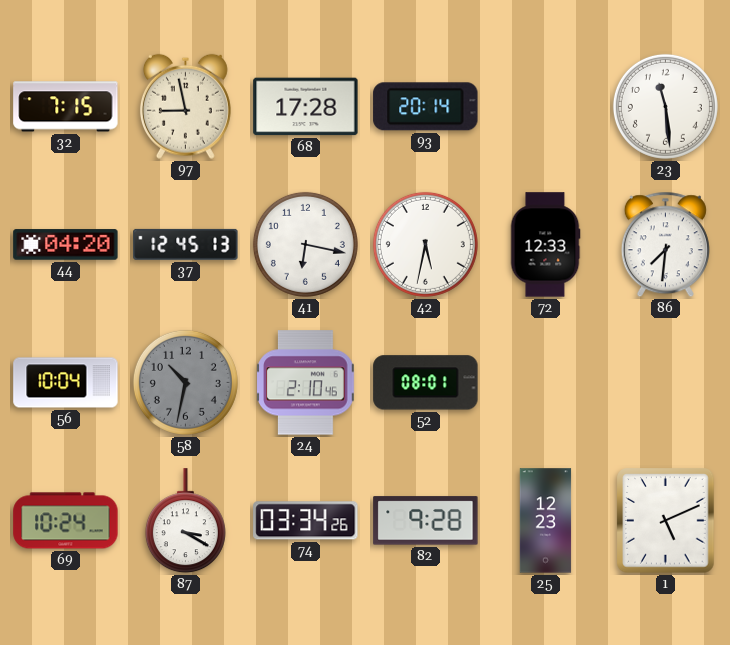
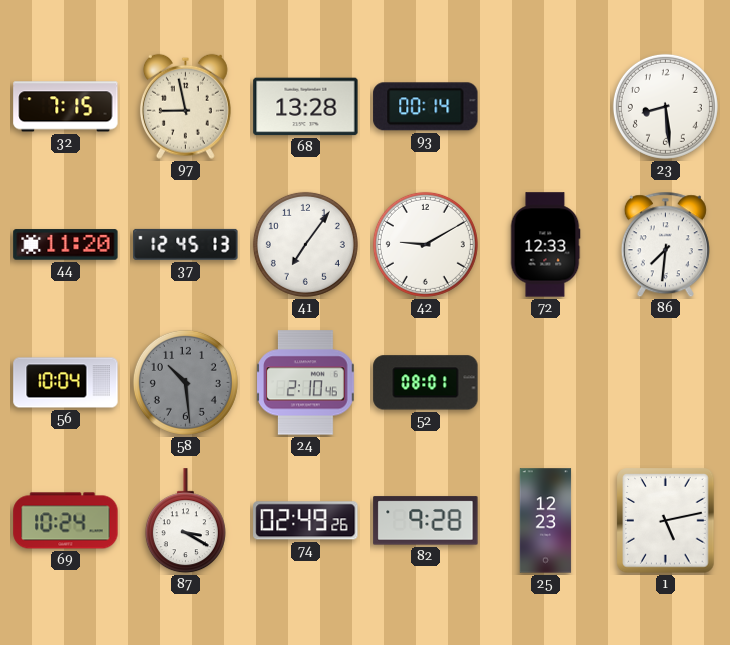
68: 17:28 -> 13:28 (306, 107)
93: 20:14 -> 00:14 (426, 107)
23: 11:29 -> 8:29 (665, 106)
44: 04:20 -> 11:20 (66, 245)
41: 6:17 -> 7:06 (305, 244)
42: 5:32 -> 9:10 (425, 244)
58: 10:32 -> 10:29 (185, 382)
74: 03:34 -> 02:49 (306, 521)
1: 5:11 -> 5:13 (666, 521)
